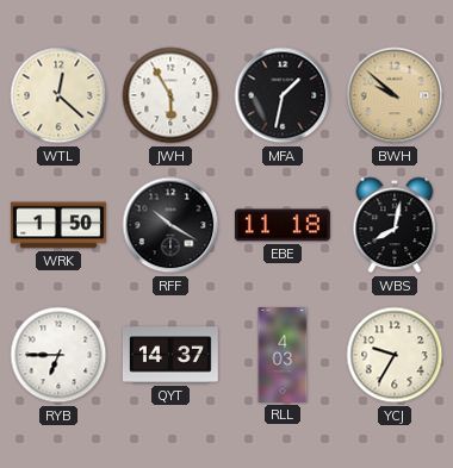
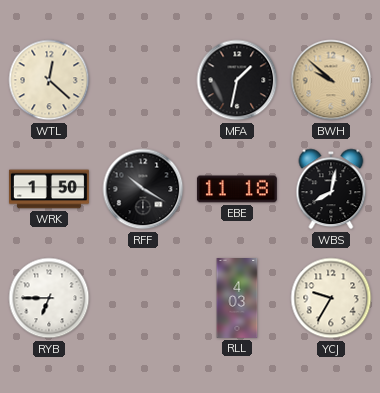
JWH: 5:55 -> none (170, 95)
QYT: 14:37 -> none (170, 355)
